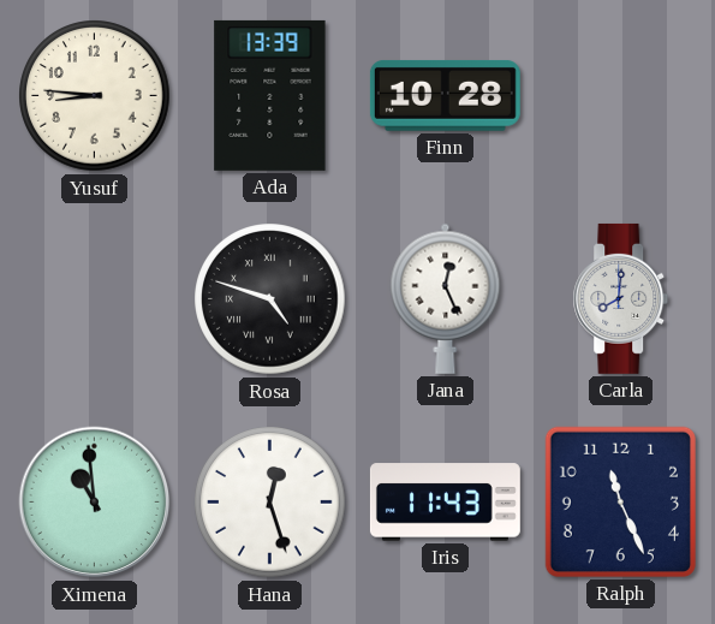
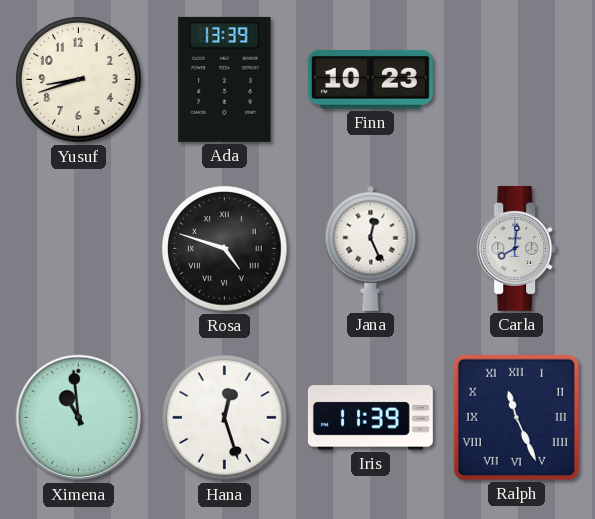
Yusuf: 8:46 -> 8:42 (79, 80)
Finn: 10:28 -> 10:23 (370, 80)
Iris: 11:43 -> 11:39 (370, 418)
Ralph numerals: Arabic -> Roman (516, 417)
